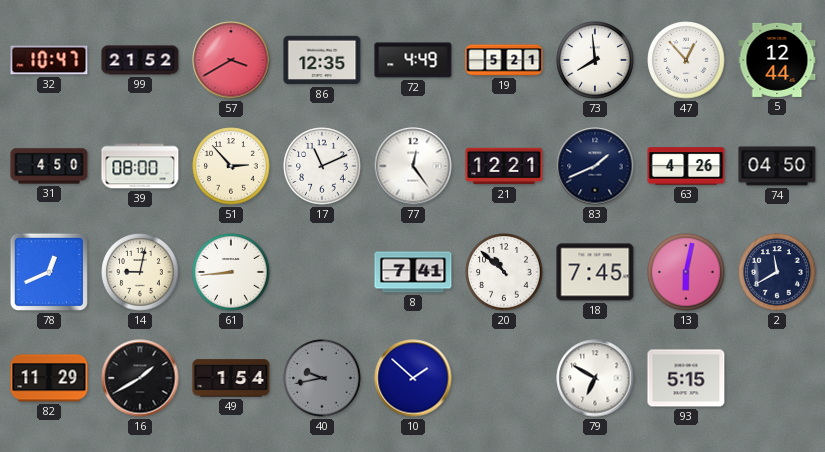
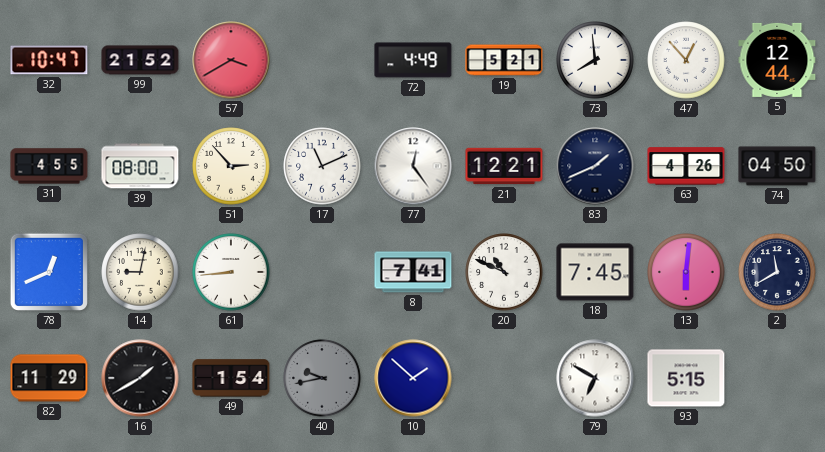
86: 12:35 -> none (322, 60)
31: 4:50 -> 4:55 (49, 166)
20: 10:52 -> 10:49 (504, 272)
13: 6:02 -> 6:01 (686, 272)
